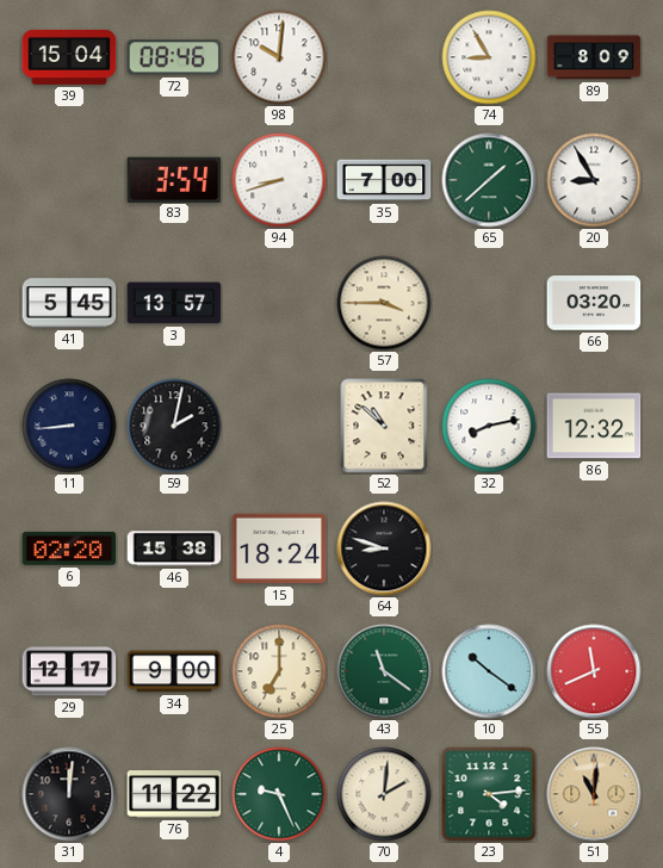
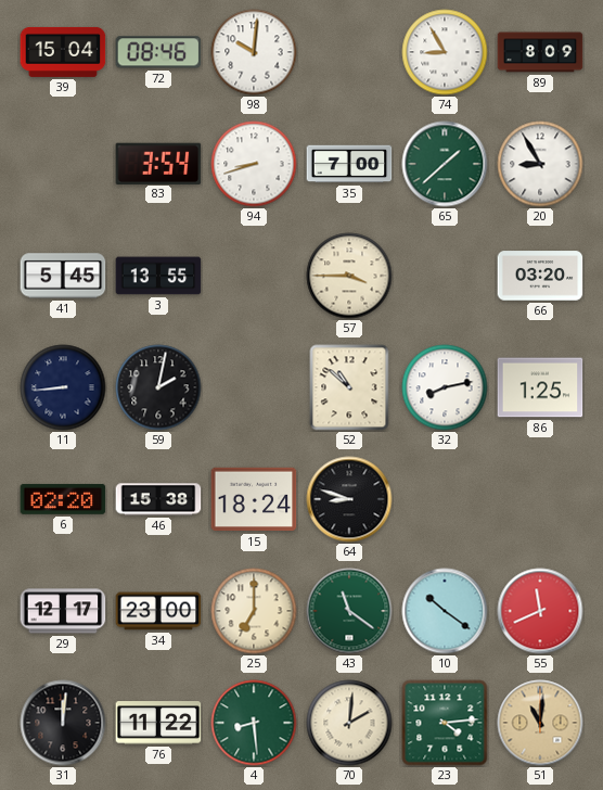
3: 13:57 -> 13:55 (158, 276)
86: 12:32 -> 1:25 (540, 387)
34: 9:00 -> 23:00 (158, 611)
4: 9:26 -> 8:29 (254, 723)
